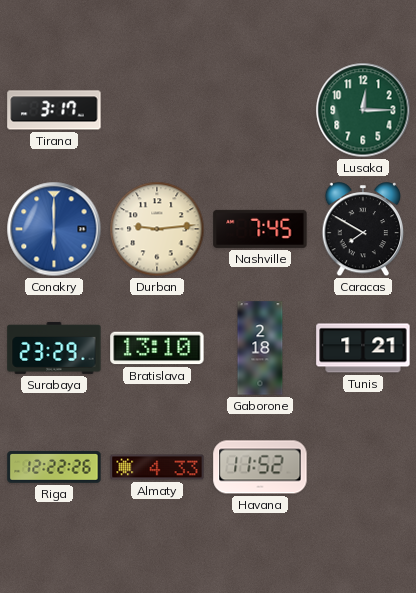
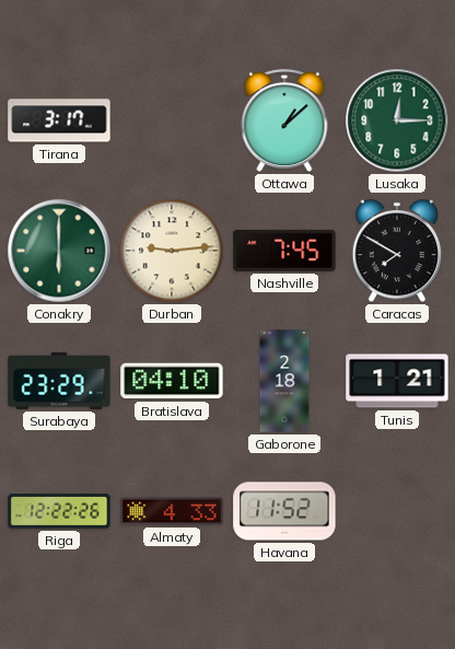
Ottawa: none -> 1:08 (284, 121)
Conakry dial: blue -> green (59, 251)
Bratislava: 13:10 -> 04:10 (172, 381)
